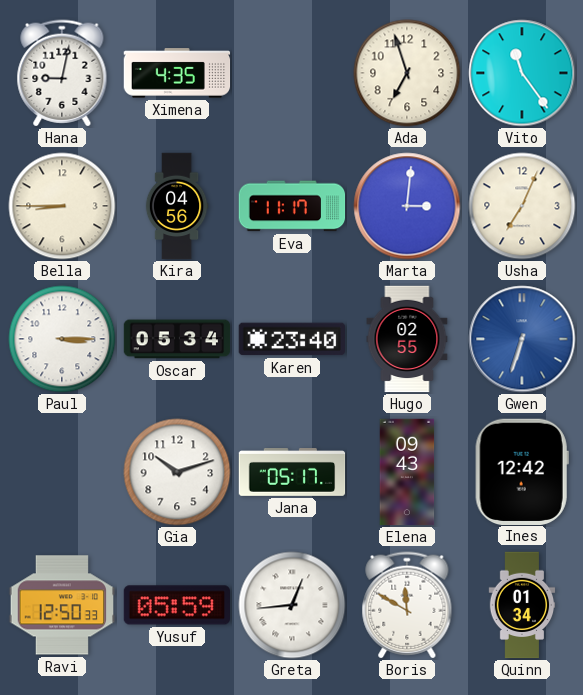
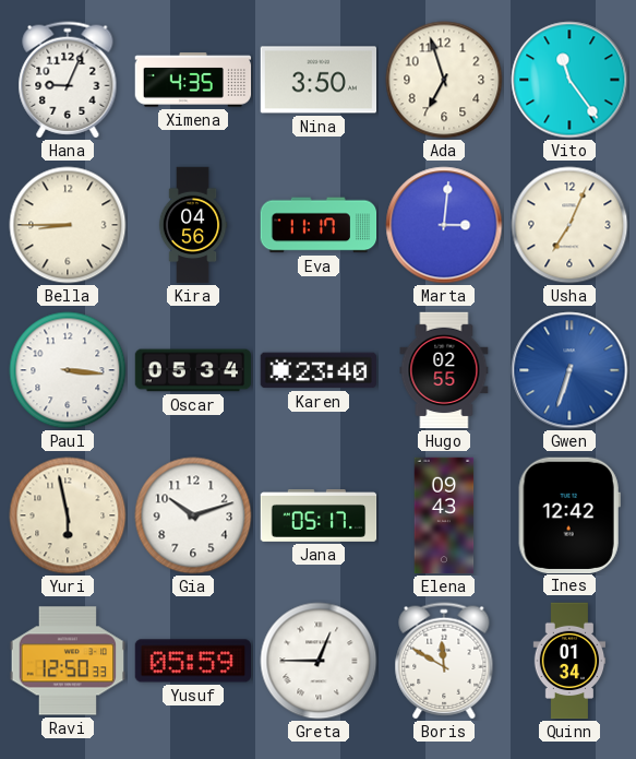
Hana: 9:02 -> 9:04 (68, 80)
Nina: none -> 3:50 (319, 80)
Paul: 3:15 -> 3:16 (68, 370)
Yuri: none -> 5:58 (68, 515)
Greta: 12:44 -> 12:45 (319, 661)
